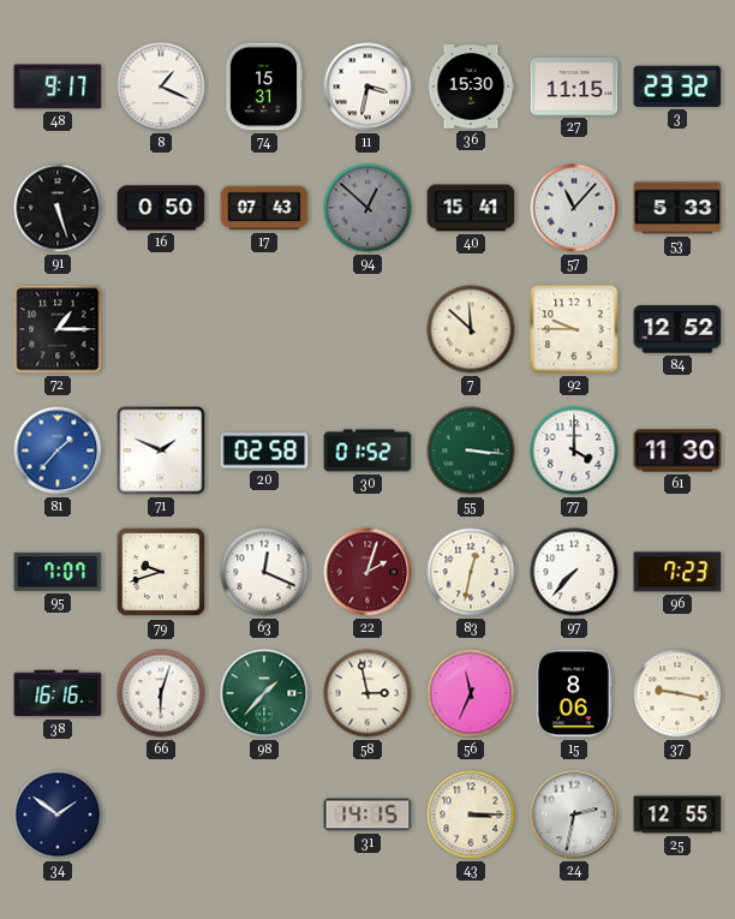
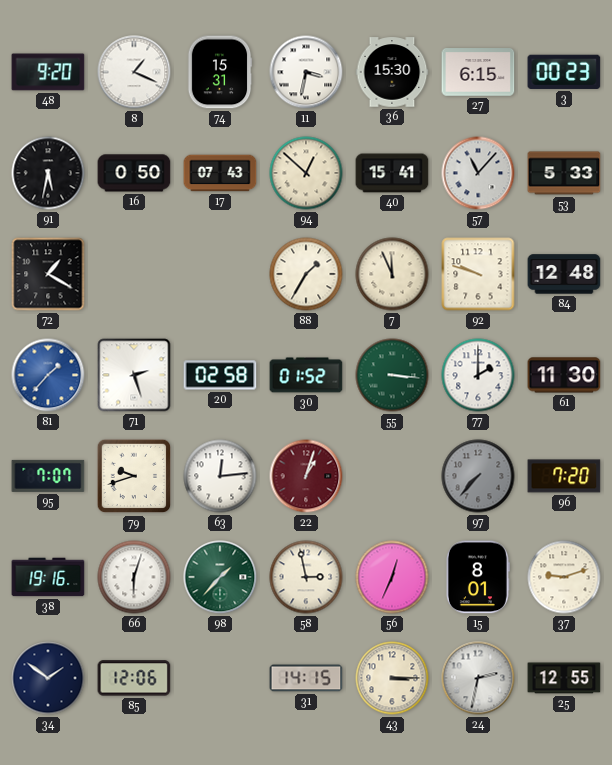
48: 9:17 -> 9:20 (48, 72)
27: 11:15 -> 6:15 (478, 72)
3: 23:32 -> 00:23 (564, 72)
91: 5:27 -> 5:32 (48, 173)
94 dial: grey -> cream (306, 173)
72: 1:15 -> 1:20 (48, 274)
88: none -> 1:35 (306, 274)
7: 11:52 -> 11:56 (392, 274)
92: 9:45 -> 9:48 (478, 274)
84: 12:52 -> 12:48 (564, 274)
71: 1:49 -> 2:27 (134, 375)
77: 4:00 -> 2:00 (478, 375)
63: 12:19 -> 12:14 (220, 476)
22: 2:03 -> 1:03 (306, 476)
83: 12:32 -> none (471, 572)
97 dial: white -> grey (478, 476)
96: 7:23 -> 7:20 (564, 476)
38: 16:16 -> 19:16 (48, 577)
56: 11:34 -> 12:34 (392, 577)
15: 8:06 -> 8:01 (478, 577)
37: 9:17 -> 9:12 (564, 577)
85: none -> 12:06 (134, 678)
